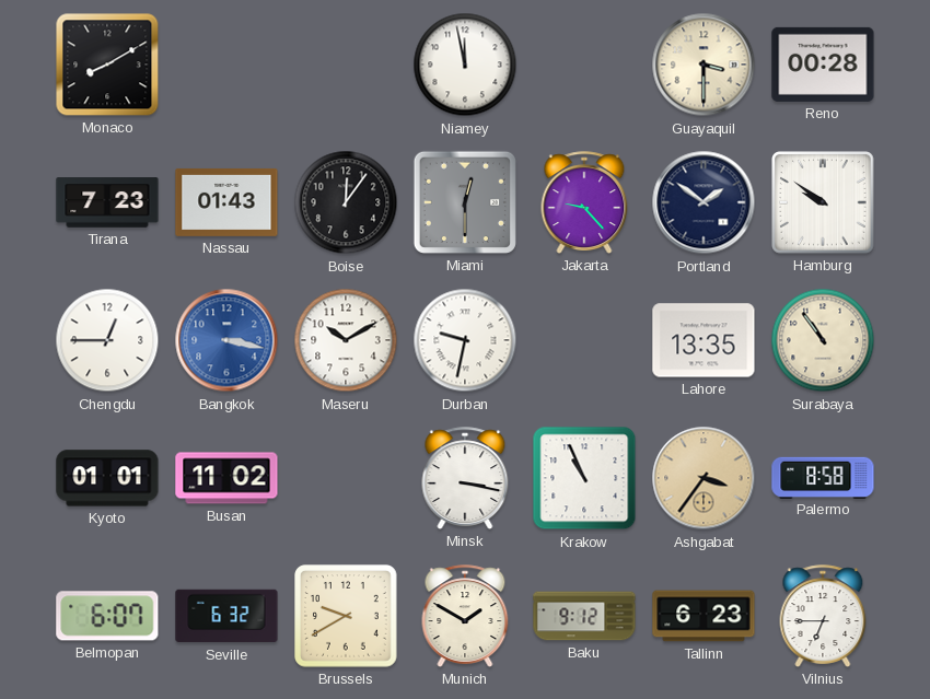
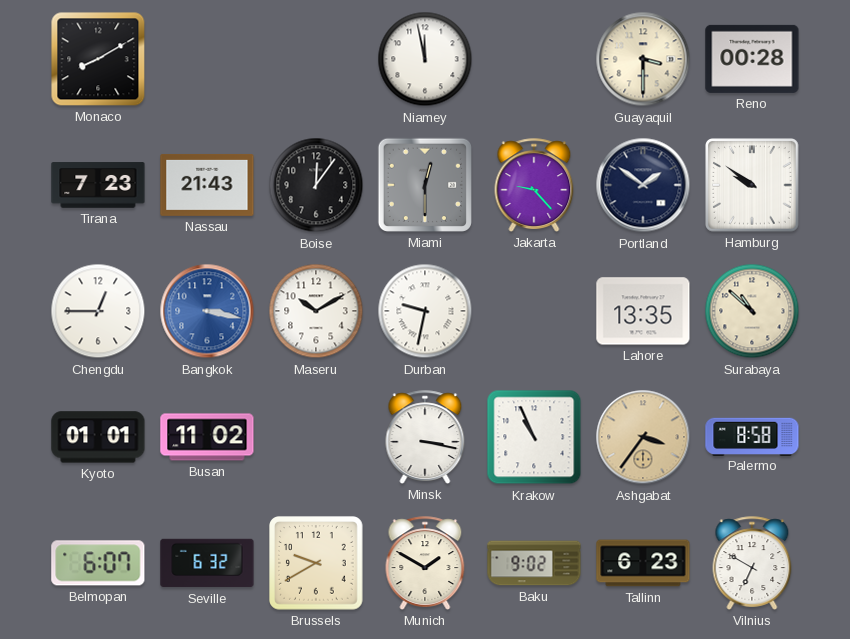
Nassau: 01:43 -> 21:43 (207, 185)
Surabaya: 10:54 -> 10:52 (752, 311)
Baku: 9:12 -> 9:02 (534, 563)
Vilnius: 6:45 -> 6:50 (752, 563)
